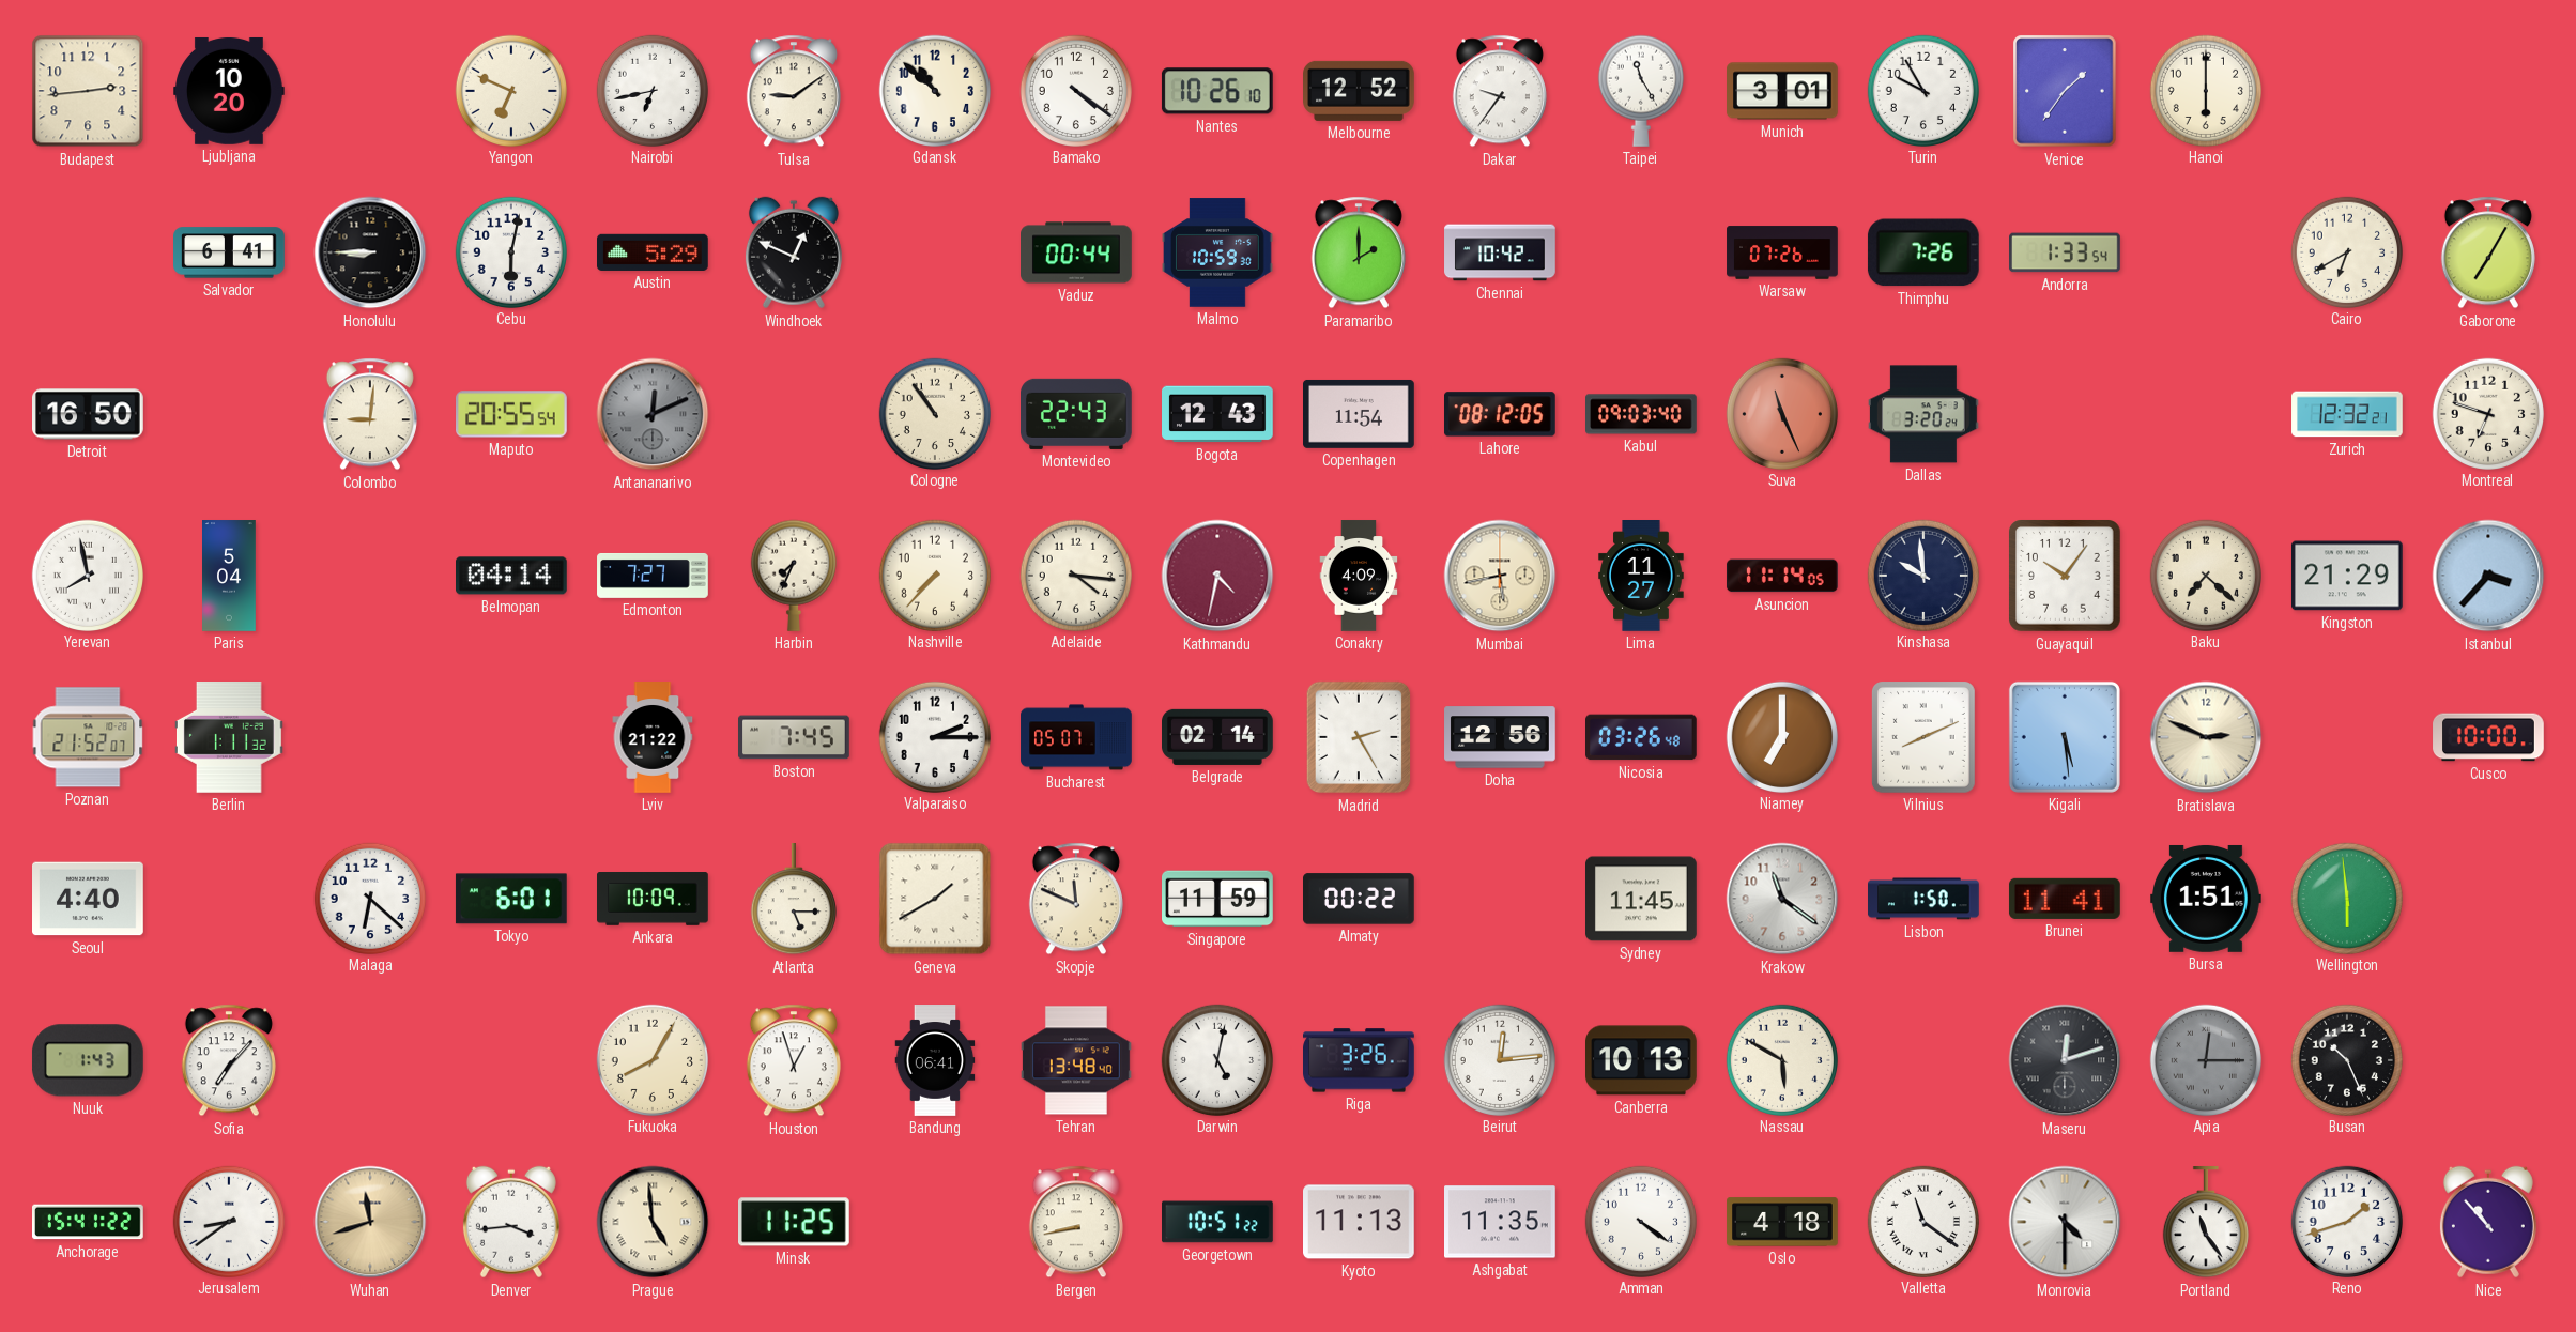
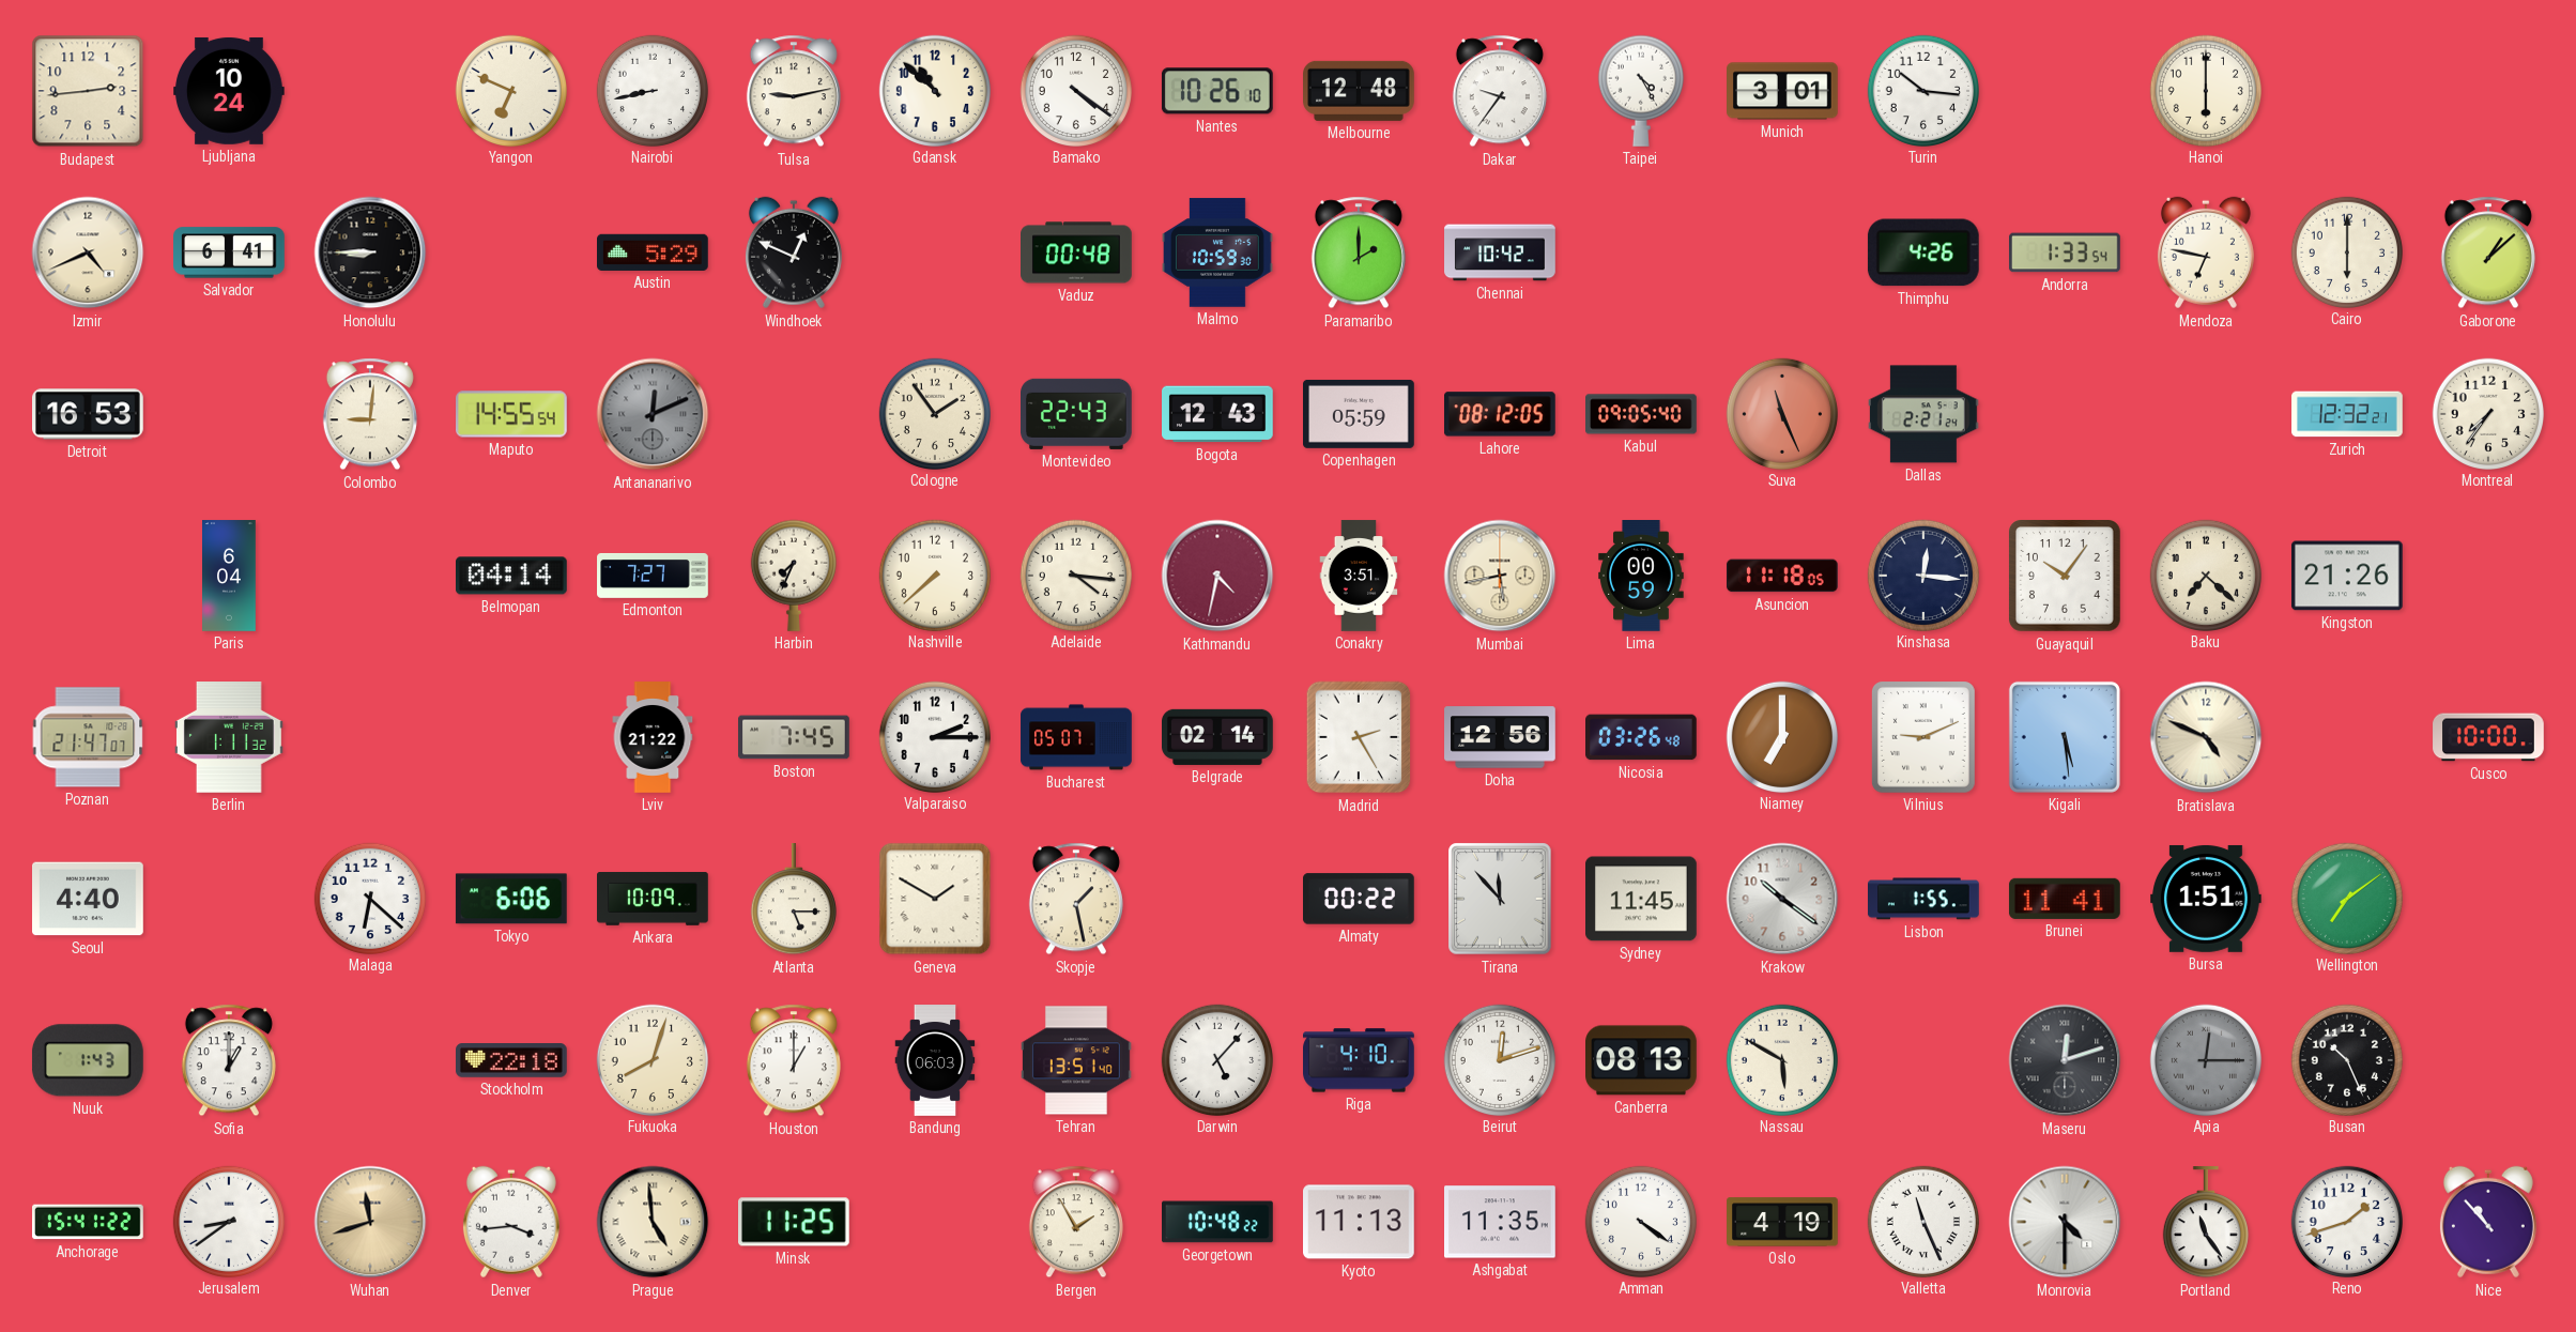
Ljubljana: 10:20 -> 10:24 (230, 91)
Nairobi: 6:43 -> 8:43 (651, 90)
Tulsa: 9:09 -> 9:13 (794, 91)
Melbourne: 12:52 -> 12:48 (1360, 91)
Taipei: 11:25 -> 4:25 (1641, 91)
Turin: 9:55 -> 10:16 (1922, 90)
Venice: 1:36 -> none (2065, 91)
Izmir: none -> 4:41 (88, 252)
Cebu: 6:02 -> none (510, 251)
Vaduz: 00:44 -> 00:48 (1077, 252)
Warsaw: 07:26 -> none (1782, 252)
Thimphu: 7:26 -> 4:26 (1923, 252)
Mendoza: none -> 6:47 (2206, 252)
Cairo: 6:40 -> 6:00 (2346, 251)
Gaborone: 7:05 -> 1:08 (2488, 252)
Detroit: 16:50 -> 16:53 (89, 414)
Maputo: 20:55 -> 14:55 (512, 414)
Cologne: 10:54 -> 1:54 (934, 413)
Copenhagen: 11:54 -> 05:59 (1360, 414)
Kabul: 09:03 -> 09:05 (1642, 414)
Dallas: 3:20 -> 2:21 (1925, 414)
Montreal: 6:48 -> 7:36 (2487, 413)
Yerevan: 7:58 -> none (87, 575)
Paris: 5:04 -> 6:04 (230, 576)
Nashville: 7:37 -> 7:38 (934, 575)
Conakry: 4:09 -> 3:51 (1359, 576)
Lima: 11:27 -> 00:59 (1641, 577)
Asuncion: 11:14 -> 11:18 (1782, 576)
Kinshasa: 9:59 -> 12:16 (1922, 575)
Kingston: 21:29 -> 21:26 (2347, 576)
Istanbul: 3:37 -> none (2488, 576)
Poznan: 21:52 -> 21:47 (88, 737)
Vilnius: 8:11 -> 9:11 (1925, 738)
Bratislava: 2:49 -> 4:49 (2206, 737)
Tokyo: 6:01 -> 6:06 (511, 899)
Geneva: 1:40 -> 1:50 (935, 899)
Skopje: 11:49 -> 1:28 (1076, 899)
Singapore: 11:59 -> none (1218, 899)
Tirana: none -> 11:53 (1500, 899)
Krakow: 11:21 -> 10:21 (1782, 899)
Lisbon: 1:50 -> 1:55 (1925, 899)
Wellington: 5:59 -> 7:09 (2346, 898)
Sofia: 7:07 -> 1:00 (229, 1060)
Stockholm: none -> 22:18 (512, 1061)
Fukuoka: 8:05 -> 8:03 (651, 1059)
Houston: 12:57 -> 1:00 (794, 1060)
Bandung: 06:41 -> 06:03 (935, 1060)
Tehran: 13:48 -> 13:51 (1077, 1060)
Darwin: 5:02 -> 5:07 (1216, 1059)
Riga: 3:26 -> 4:10 (1360, 1060)
Beirut: 12:14 -> 12:12 (1499, 1059)
Canberra: 10:13 -> 08:13 (1642, 1060)
Bergen: 8:43 -> 1:55 (1076, 1222)
Georgetown: 10:51 -> 10:48 (1218, 1222)
Oslo: 4:18 -> 4:19 (1782, 1222)
Valletta: 11:21 -> 11:26 (1922, 1221)
